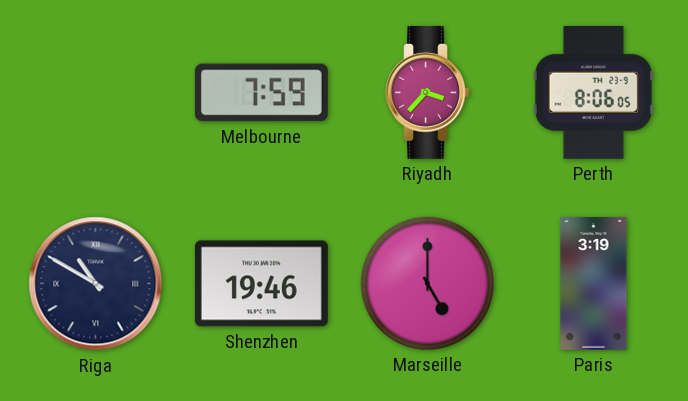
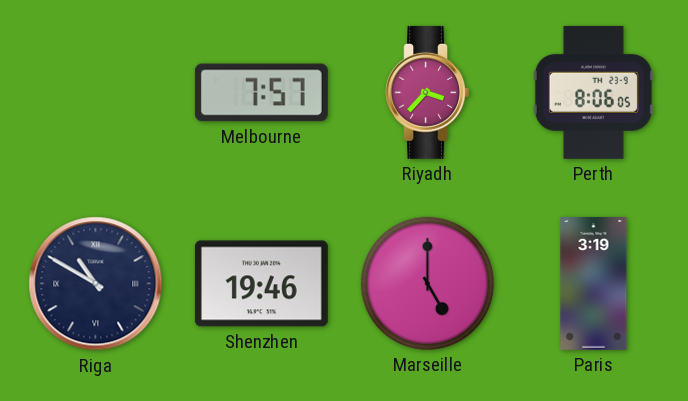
Melbourne: 7:59 -> 7:57 (261, 93)
